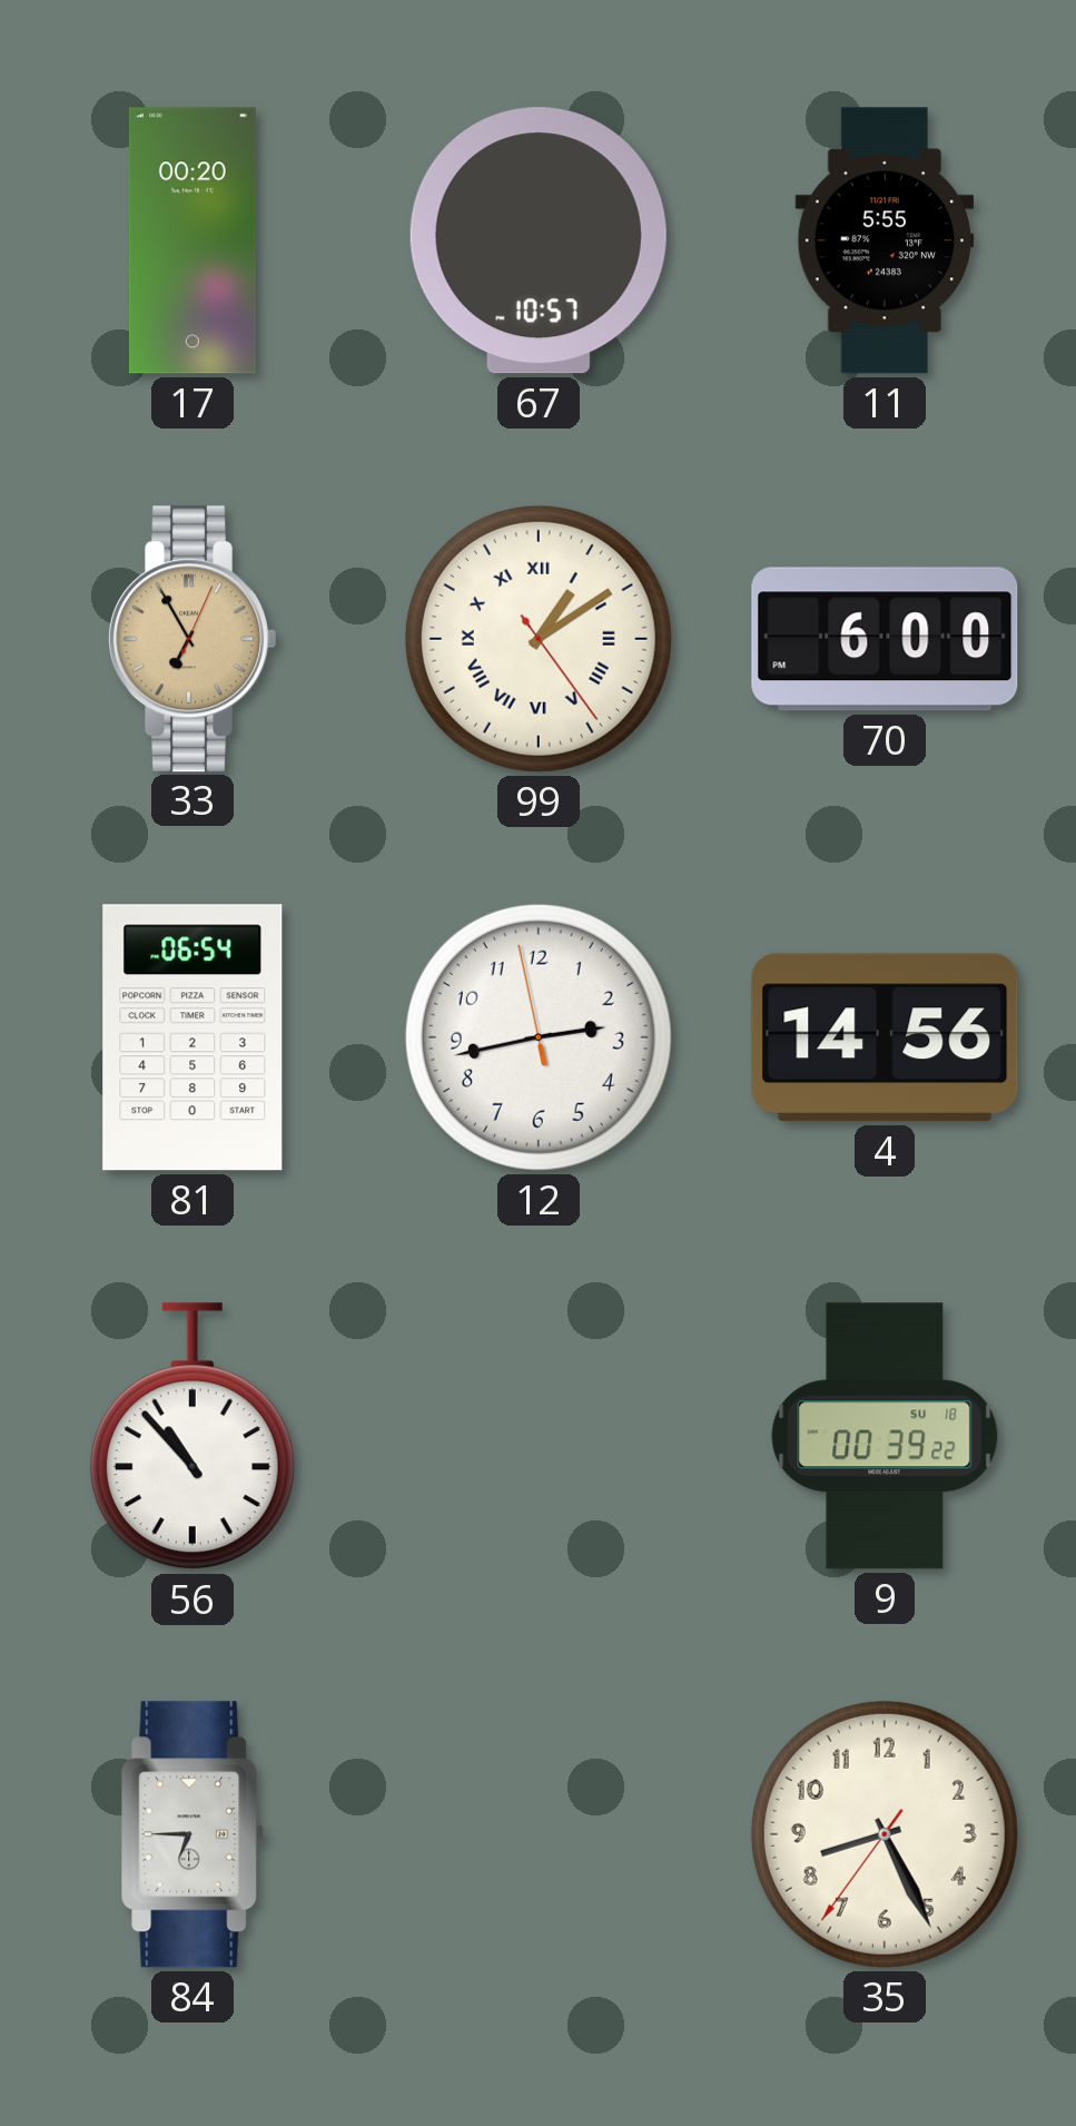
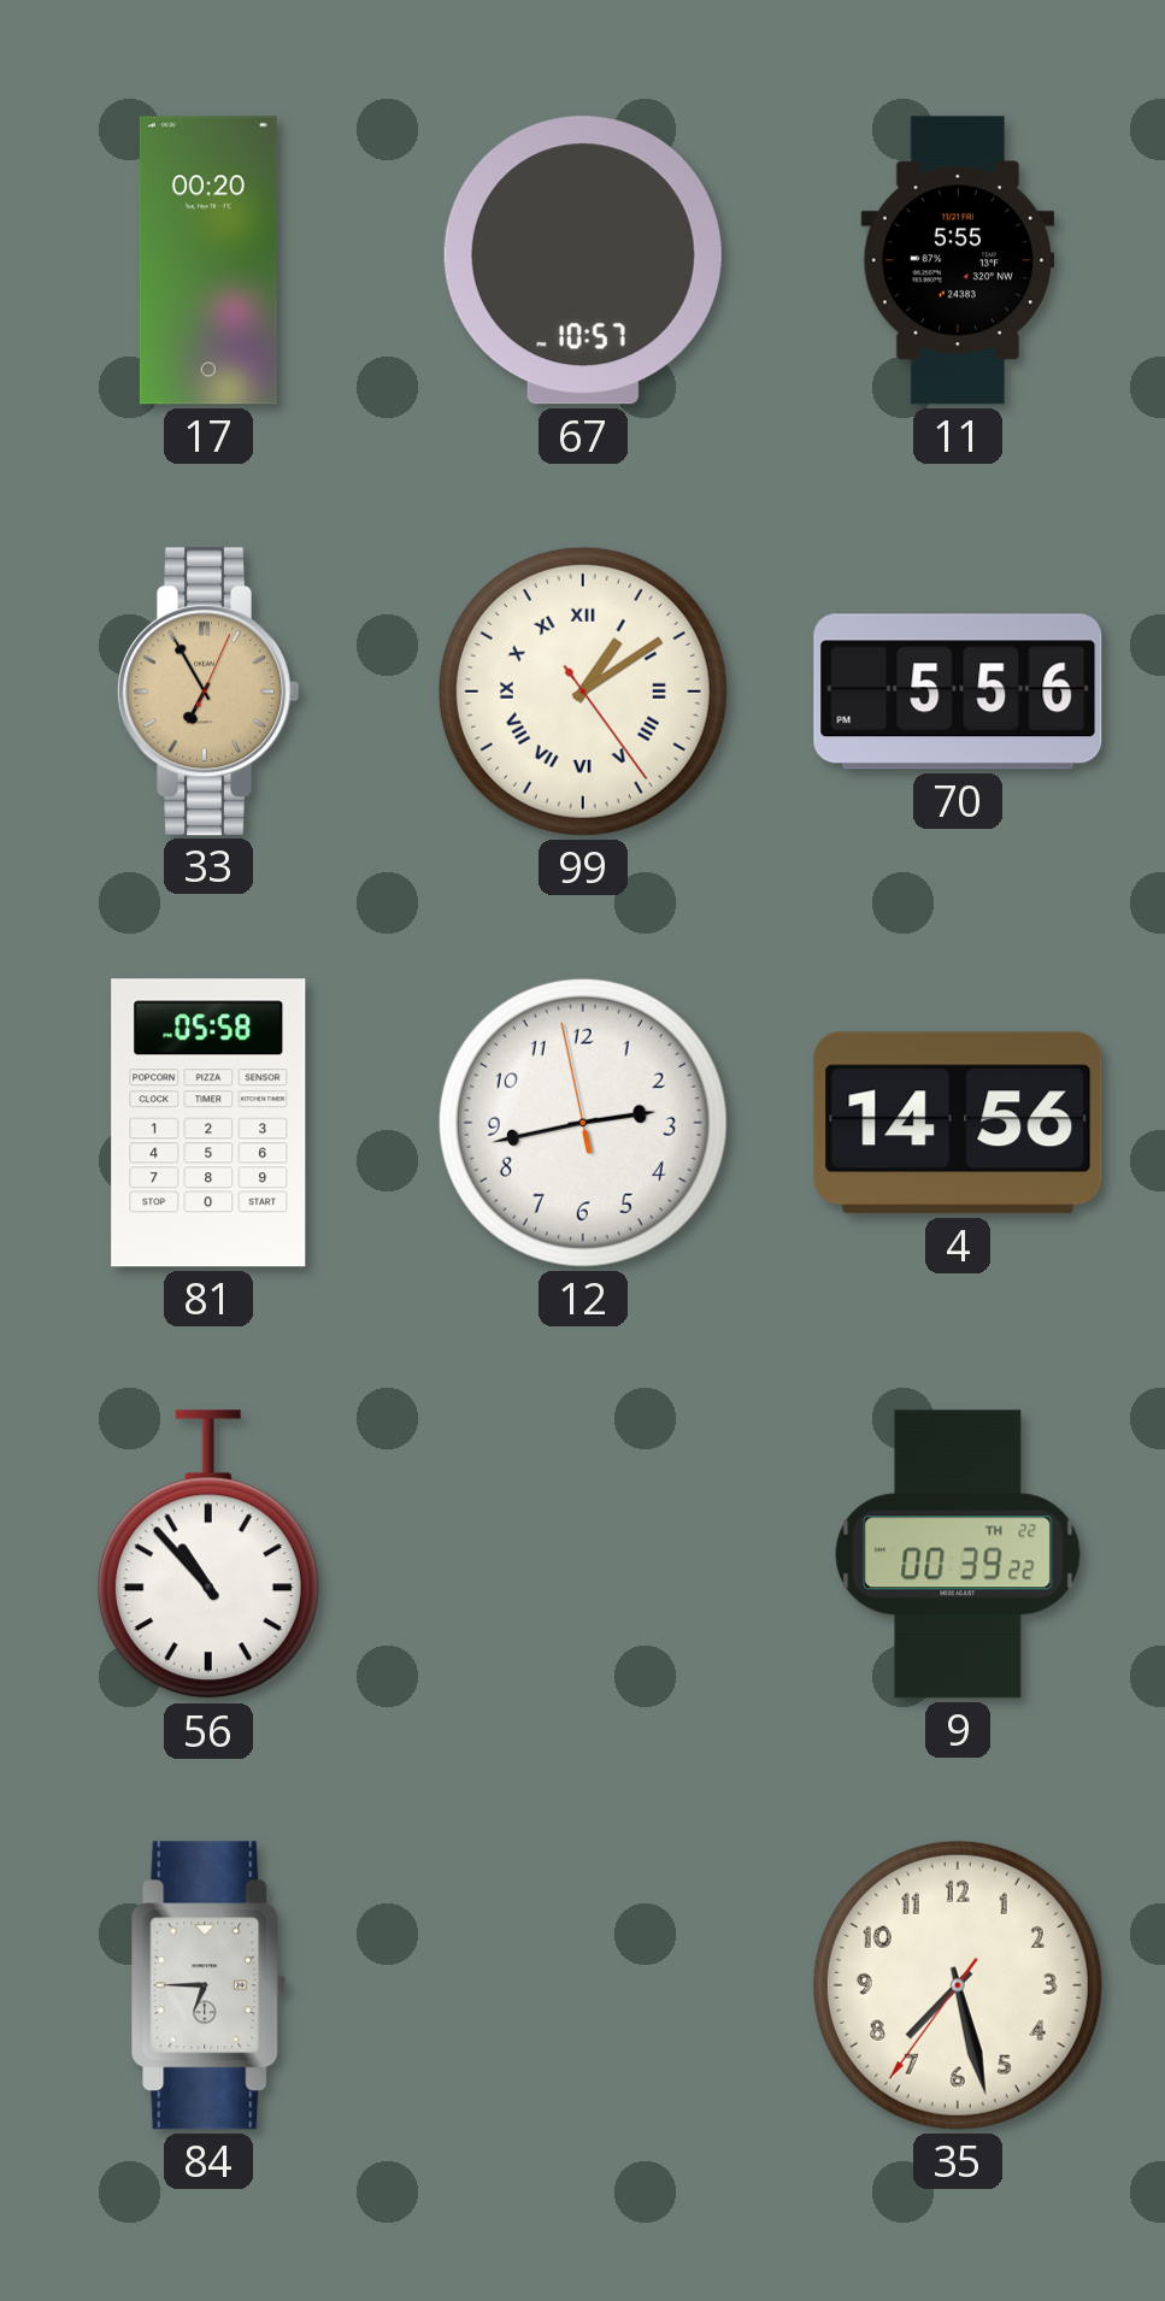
70: 6:00 -> 5:56 (958, 692)
81: 06:54 -> 05:58 (208, 1123)
9 date: SU 18 -> TH 22 (958, 1554)
35: 8:25 -> 7:27 (958, 1985)
